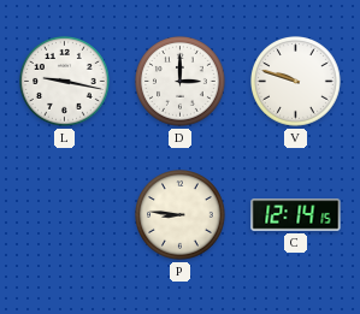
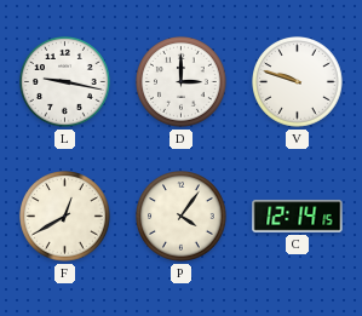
F: none -> 12:40 (65, 217)
P: 8:46 -> 4:06 (182, 217)
